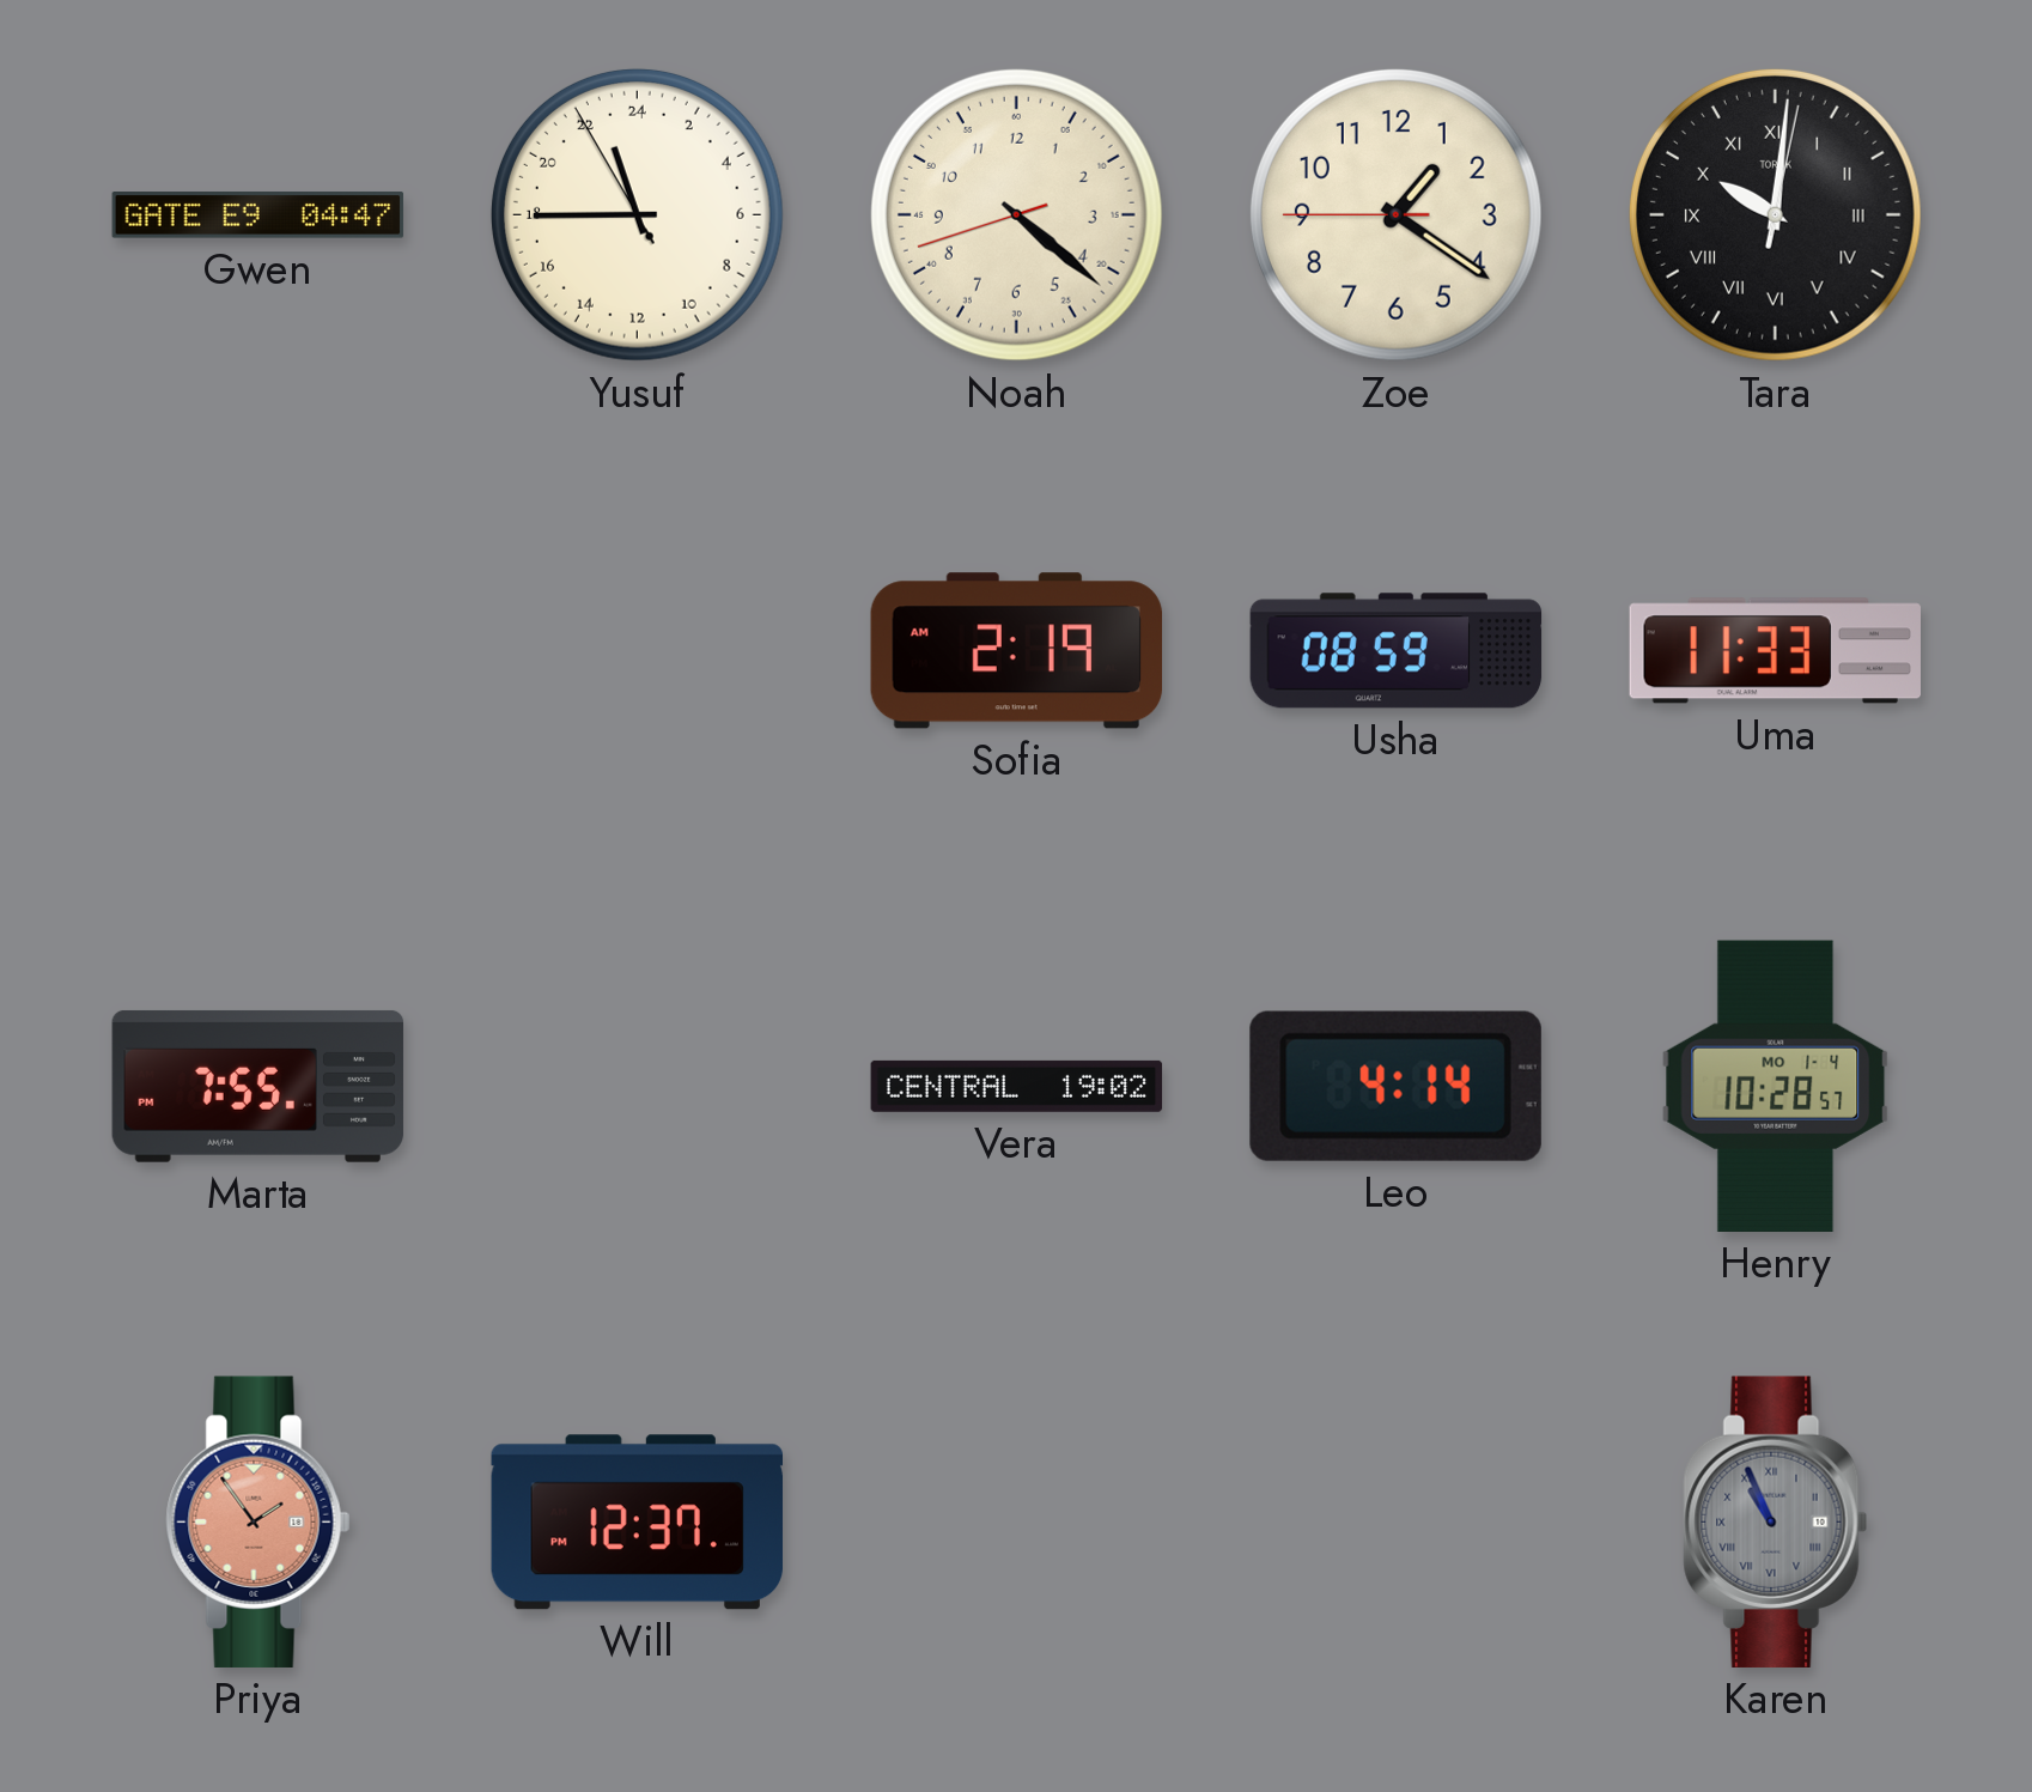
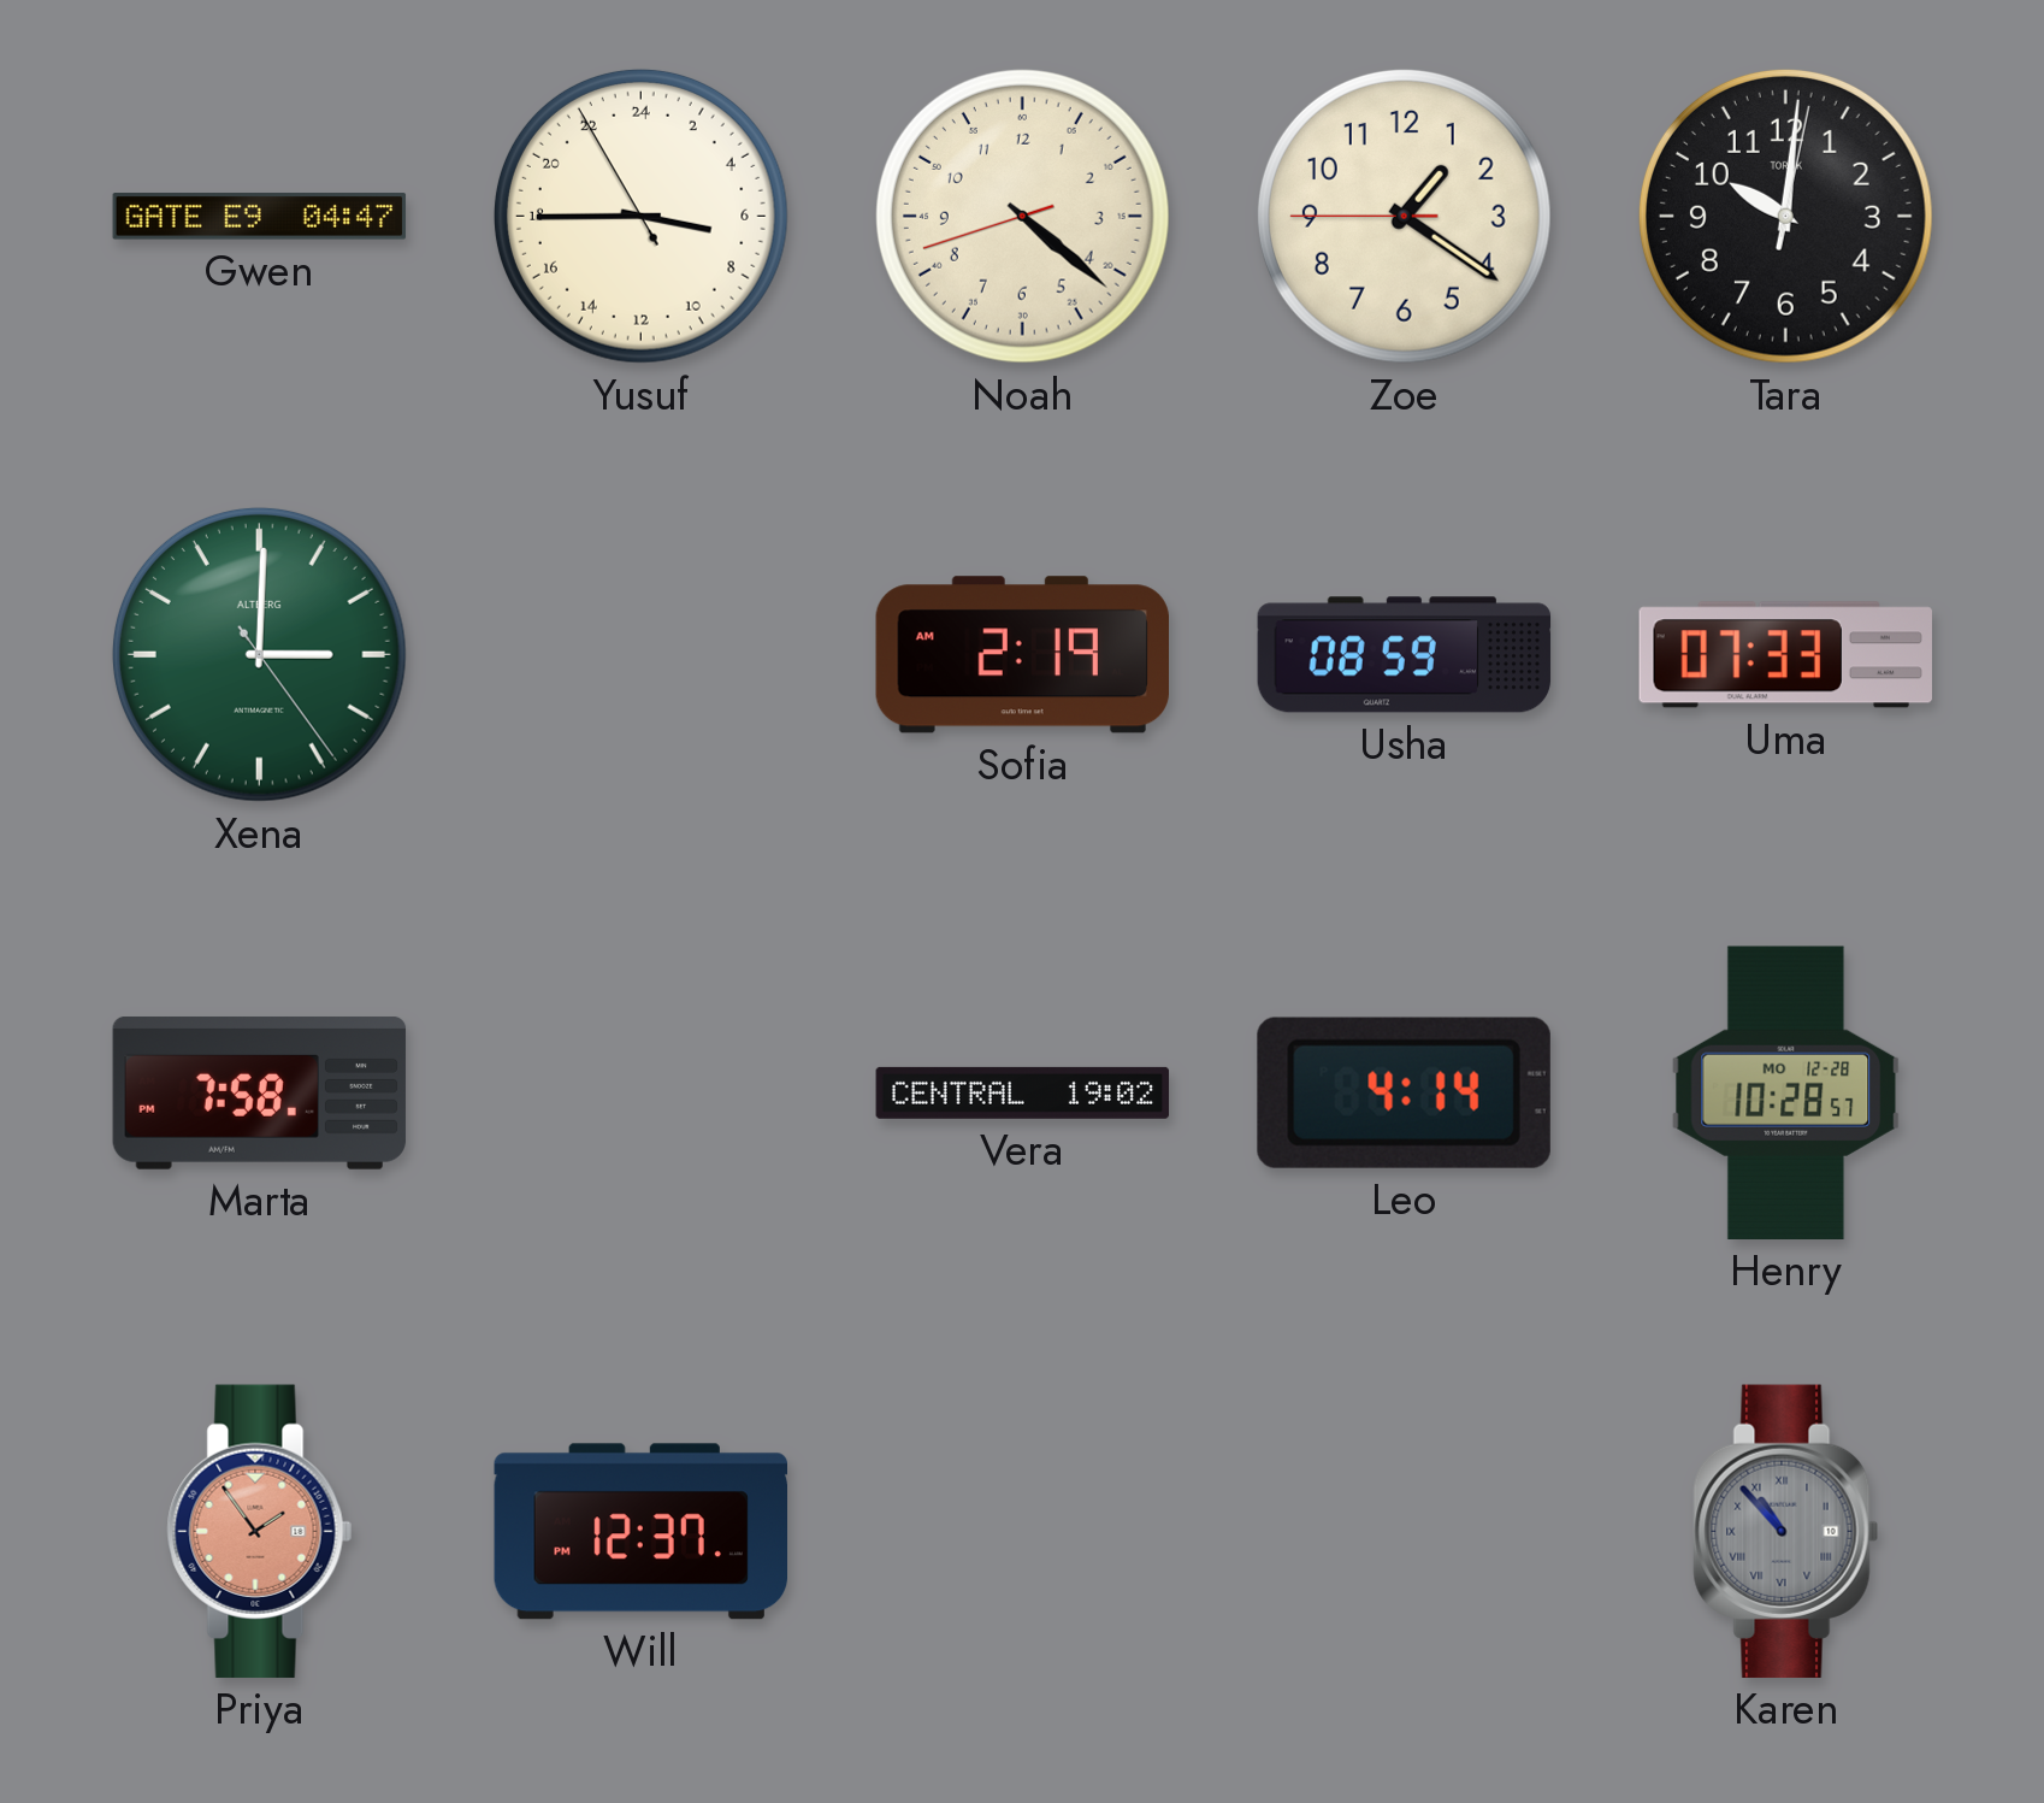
Yusuf: 22:44 -> 6:44 (640, 216)
Tara numerals: Roman -> Arabic (1785, 216)
Xena: none -> 3:00 (259, 654)
Uma: 11:33 -> 07:33 (1785, 655)
Marta: 7:55 -> 7:58 (260, 1092)
Henry date: MO 1-4 -> MO 12-28 (1786, 1092)
Karen: 10:56 -> 10:53 (1786, 1531)
